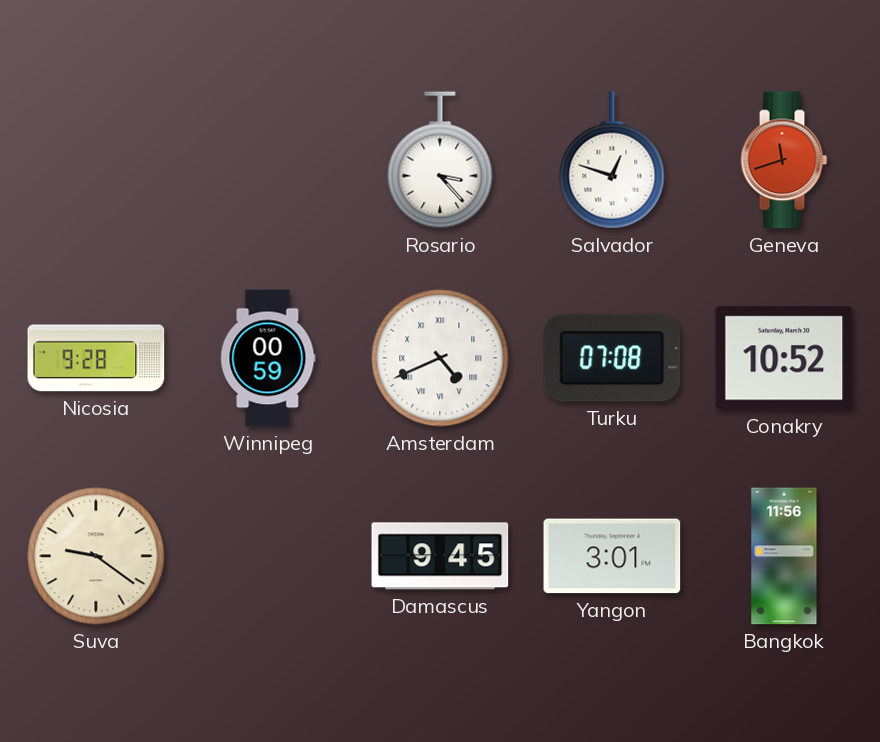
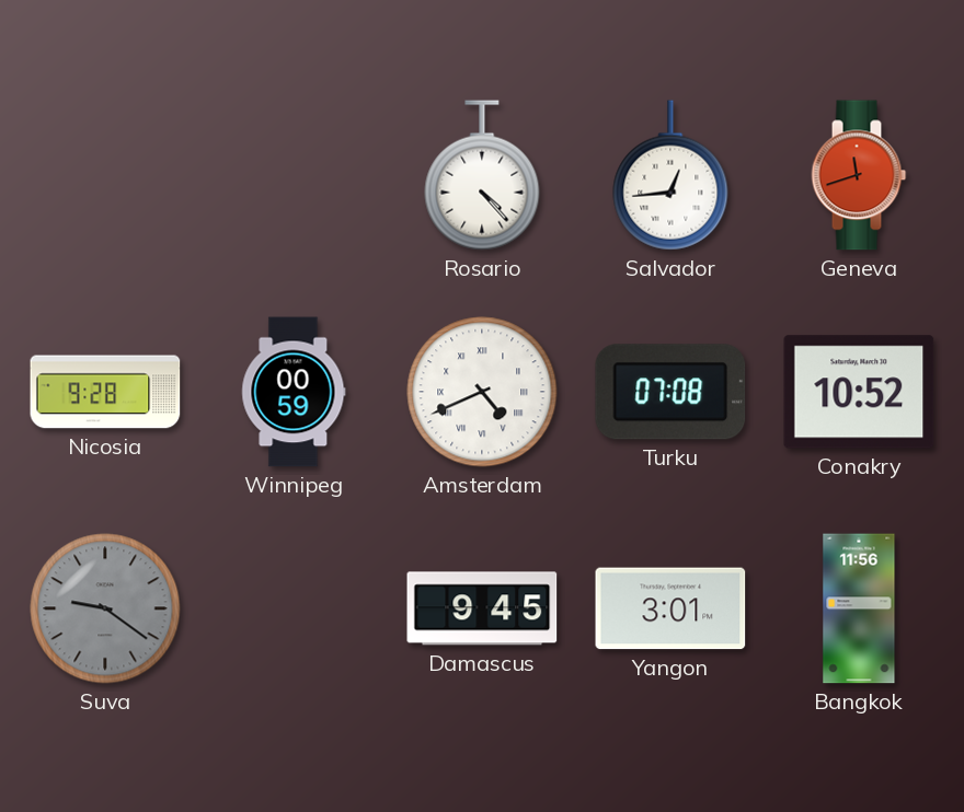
Rosario: 3:23 -> 4:23 (482, 175)
Salvador: 12:48 -> 12:44 (670, 175)
Suva dial: cream -> grey (105, 608)
